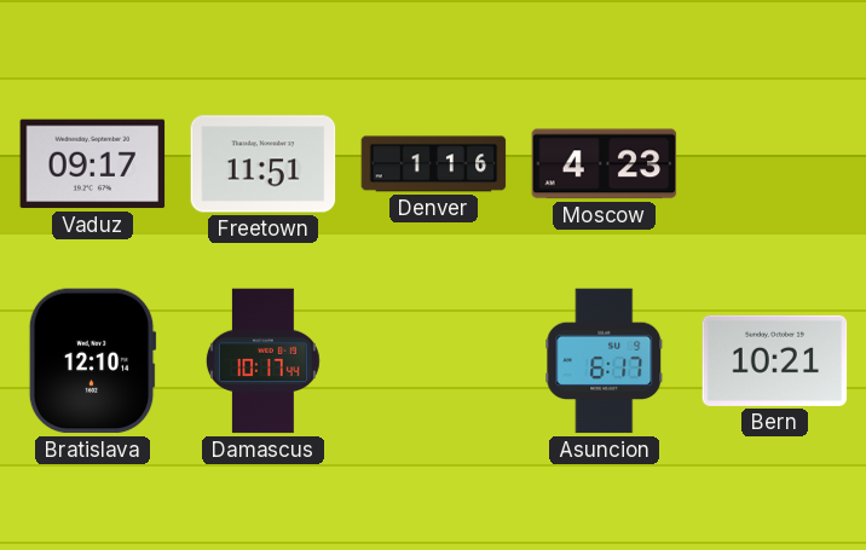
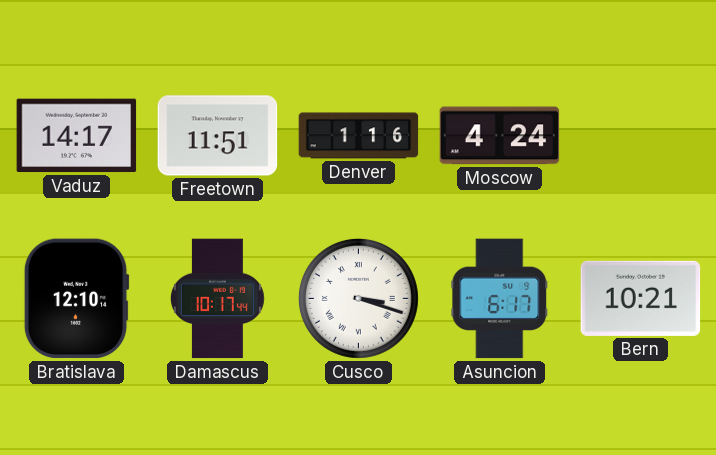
Vaduz: 09:17 -> 14:17 (77, 136)
Moscow: 4:23 -> 4:24 (500, 136)
Cusco: none -> 3:18 (358, 298)
